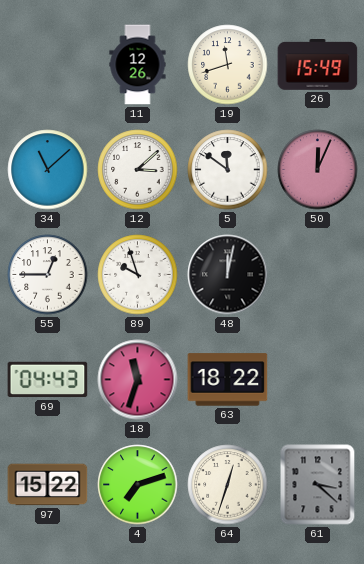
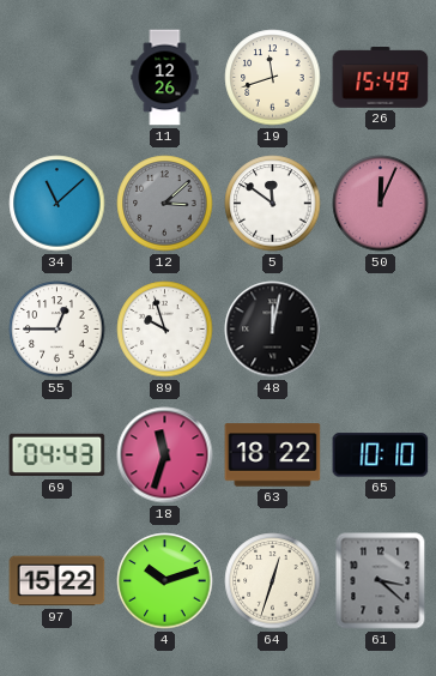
12 dial: white -> grey (165, 204)
65: none -> 10:10 (381, 455)
4: 7:12 -> 10:12 (165, 581)
